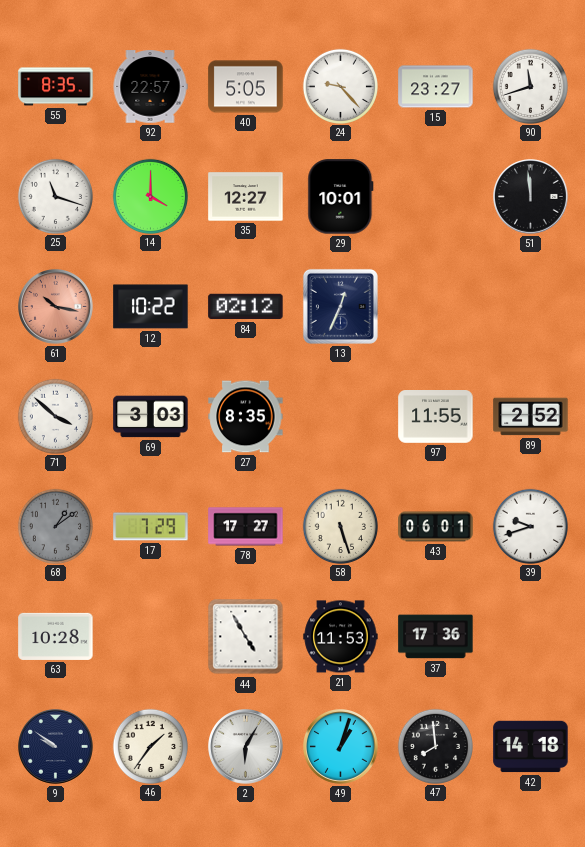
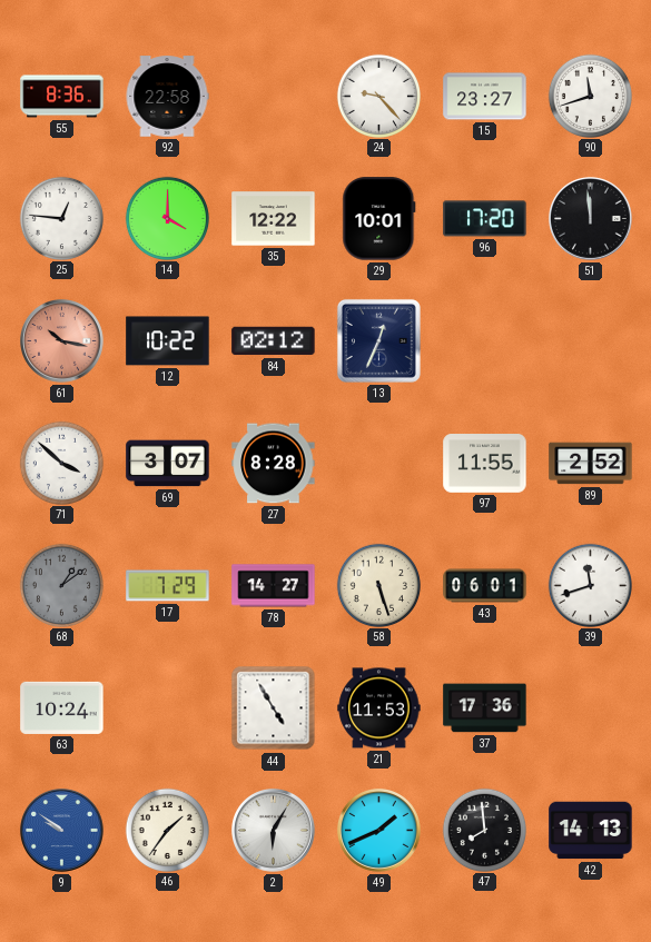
55: 8:35 -> 8:36 (62, 97)
92: 22:57 -> 22:58 (167, 97)
40: 5:05 -> none (246, 87)
25: 11:18 -> 12:46 (61, 218)
35: 12:27 -> 12:22 (274, 219)
96: none -> 17:20 (485, 219)
69: 3:03 -> 3:07 (168, 464)
27: 8:35 -> 8:28 (274, 464)
78: 17:27 -> 14:27 (274, 586)
39: 9:42 -> 11:42 (590, 585)
63: 10:28 -> 10:24 (62, 707)
9 dial: navy -> blue (62, 831)
49: 1:03 -> 1:41 (379, 831)
42: 14:18 -> 14:13 (591, 831)
